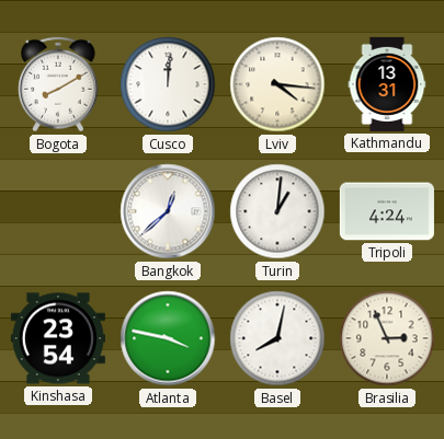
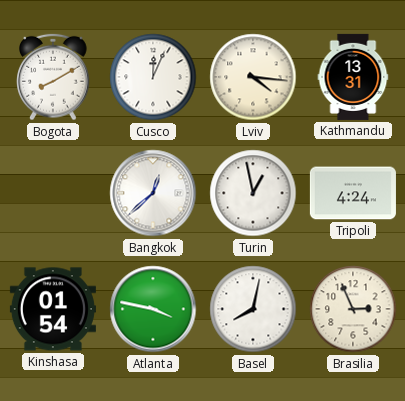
Cusco: 12:01 -> 12:04 (153, 77)
Turin: 1:01 -> 12:58 (253, 193)
Kinshasa: 23:54 -> 01:54 (53, 309)
